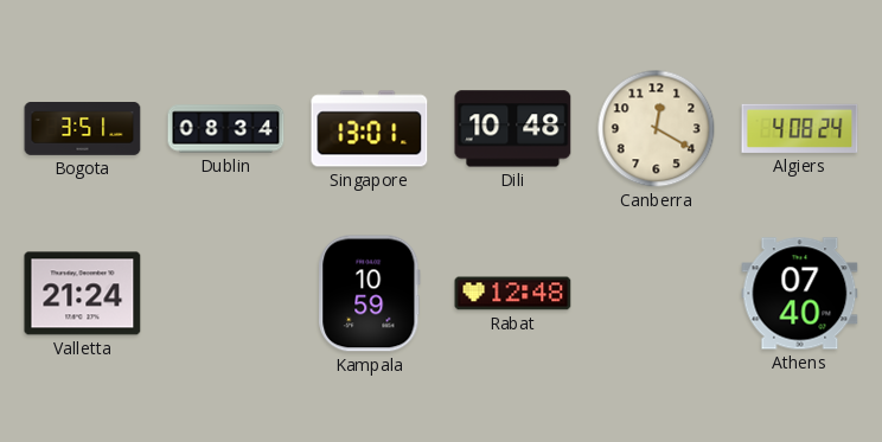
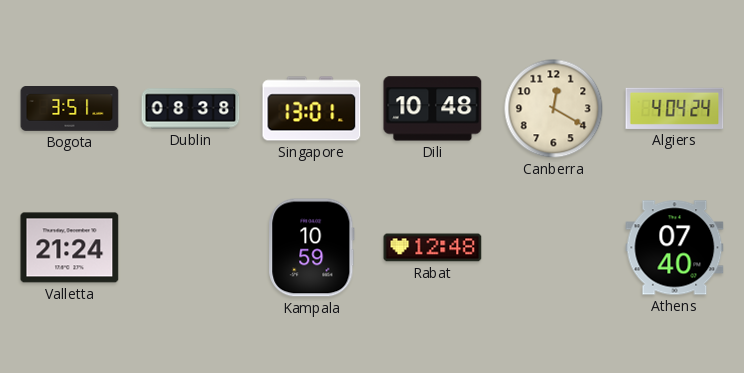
Dublin: 08:34 -> 08:38 (191, 109)
Algiers: 4:08 -> 4:04 (675, 108)
